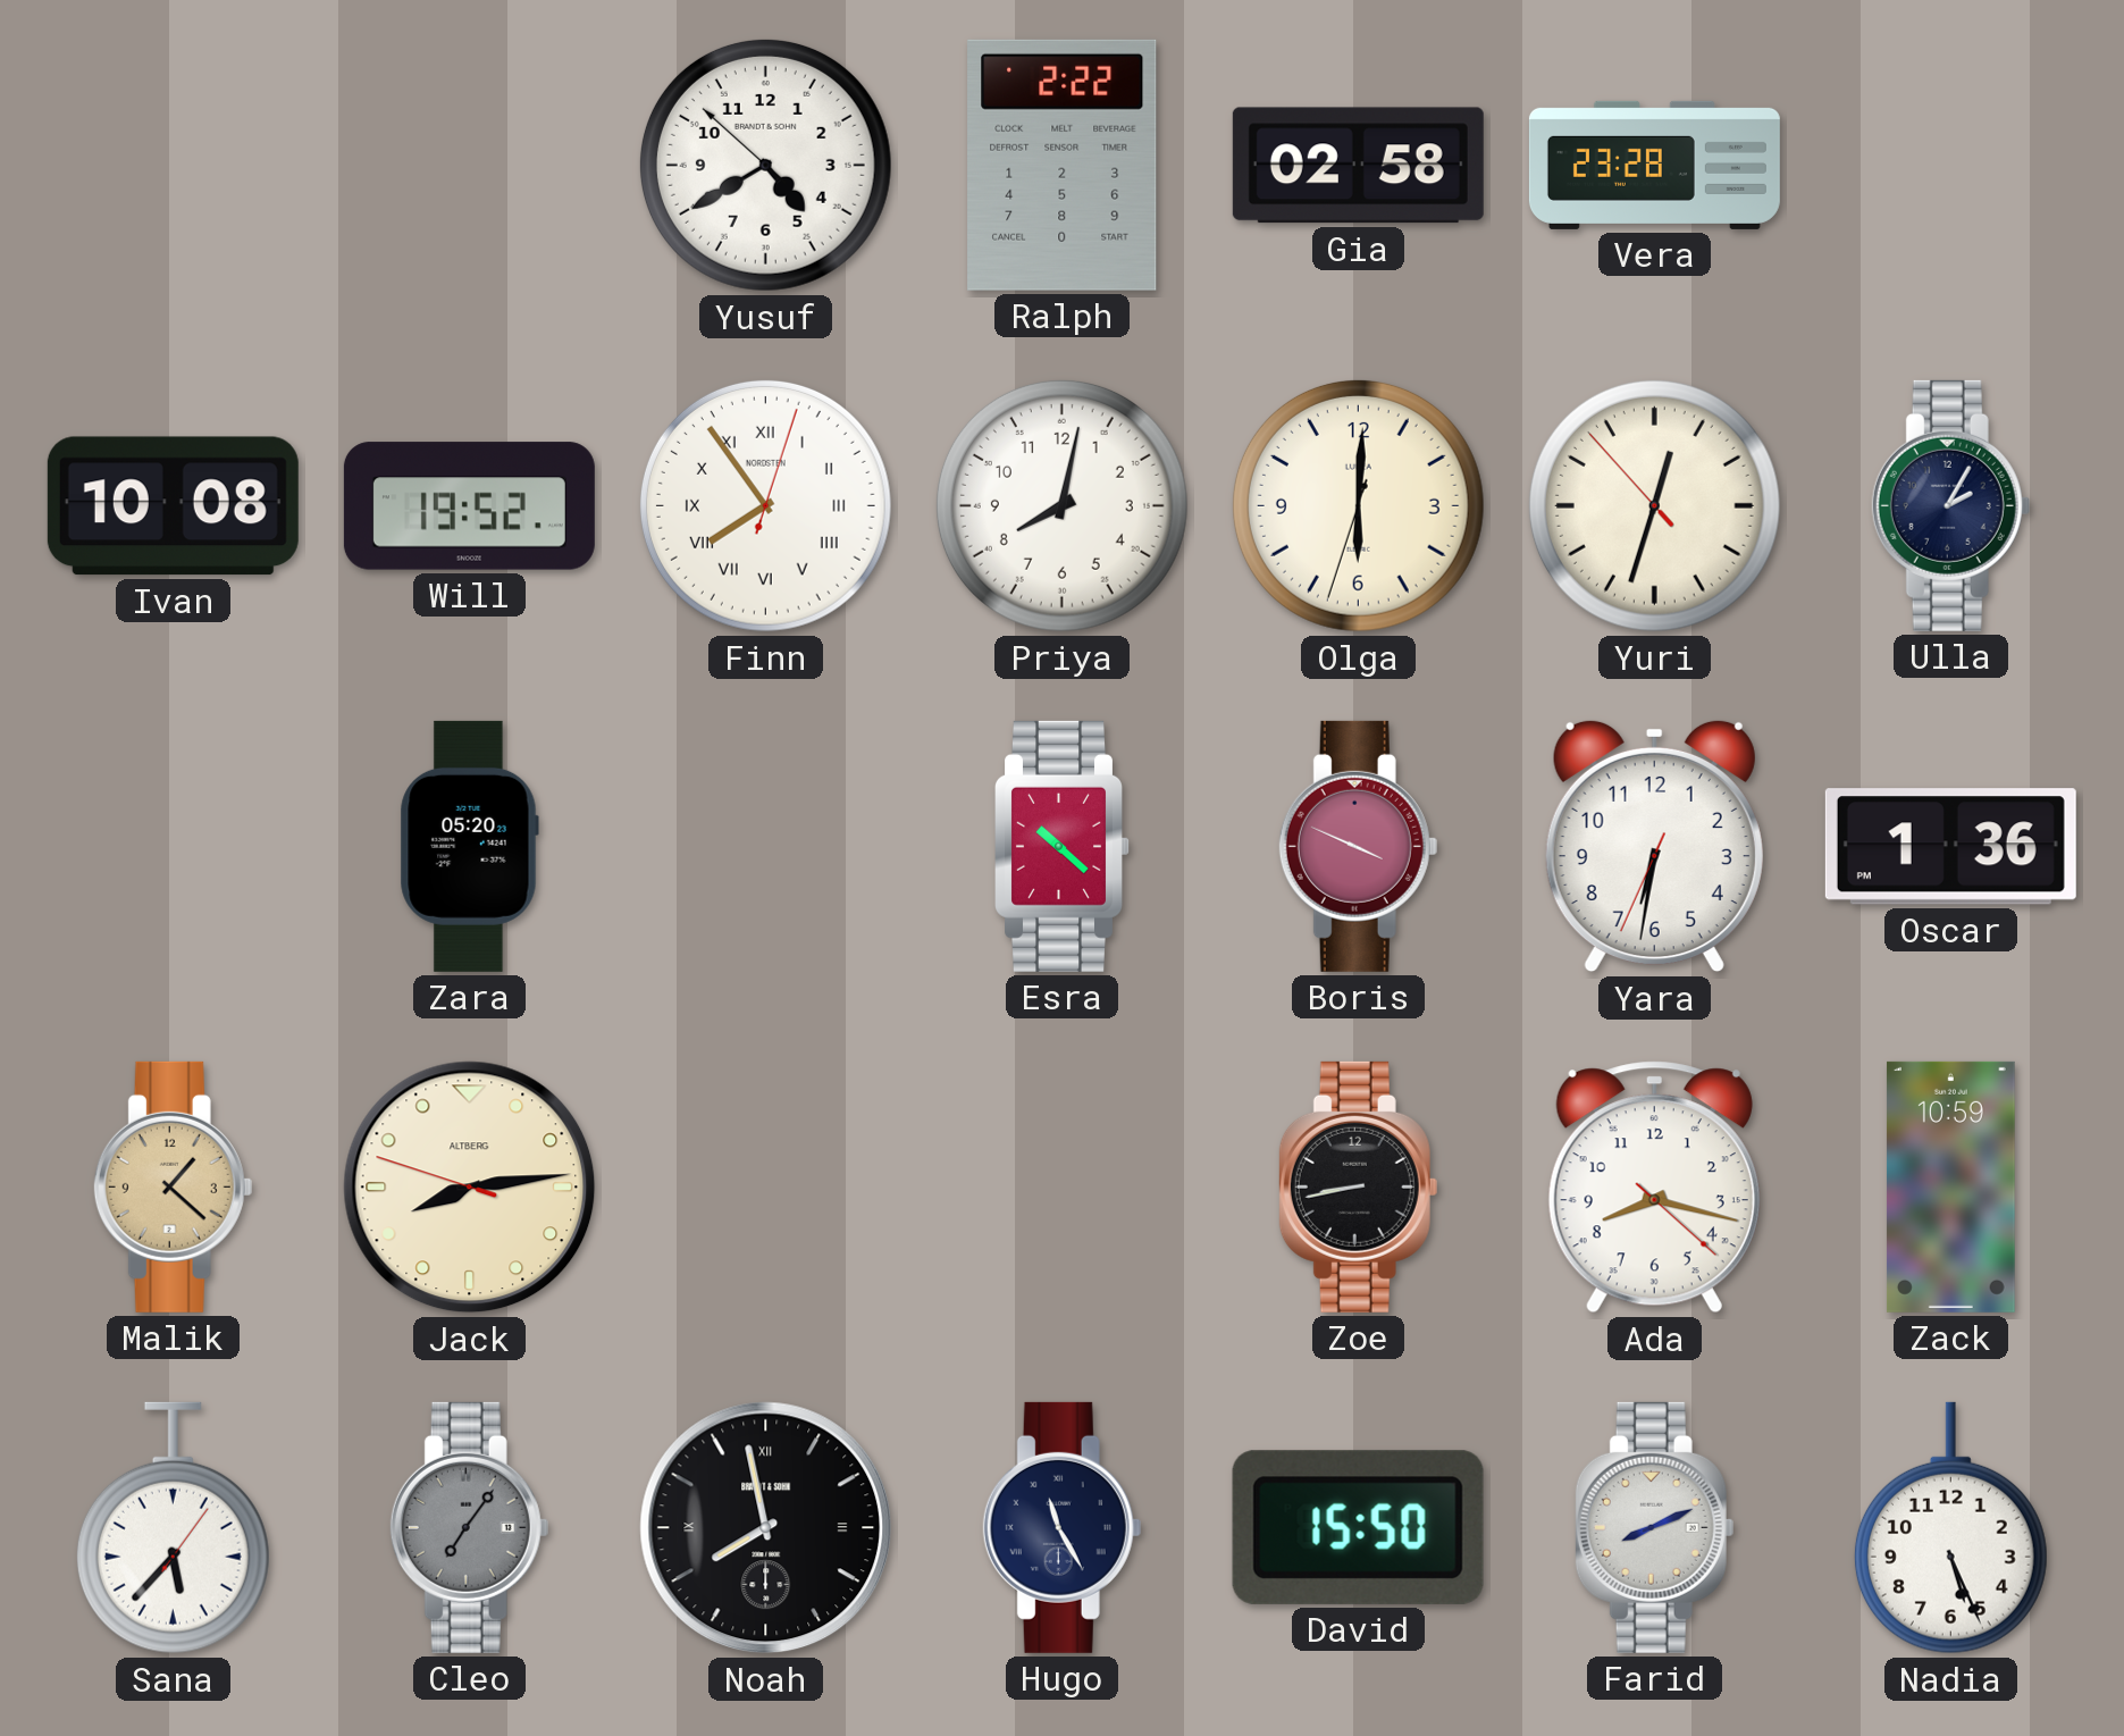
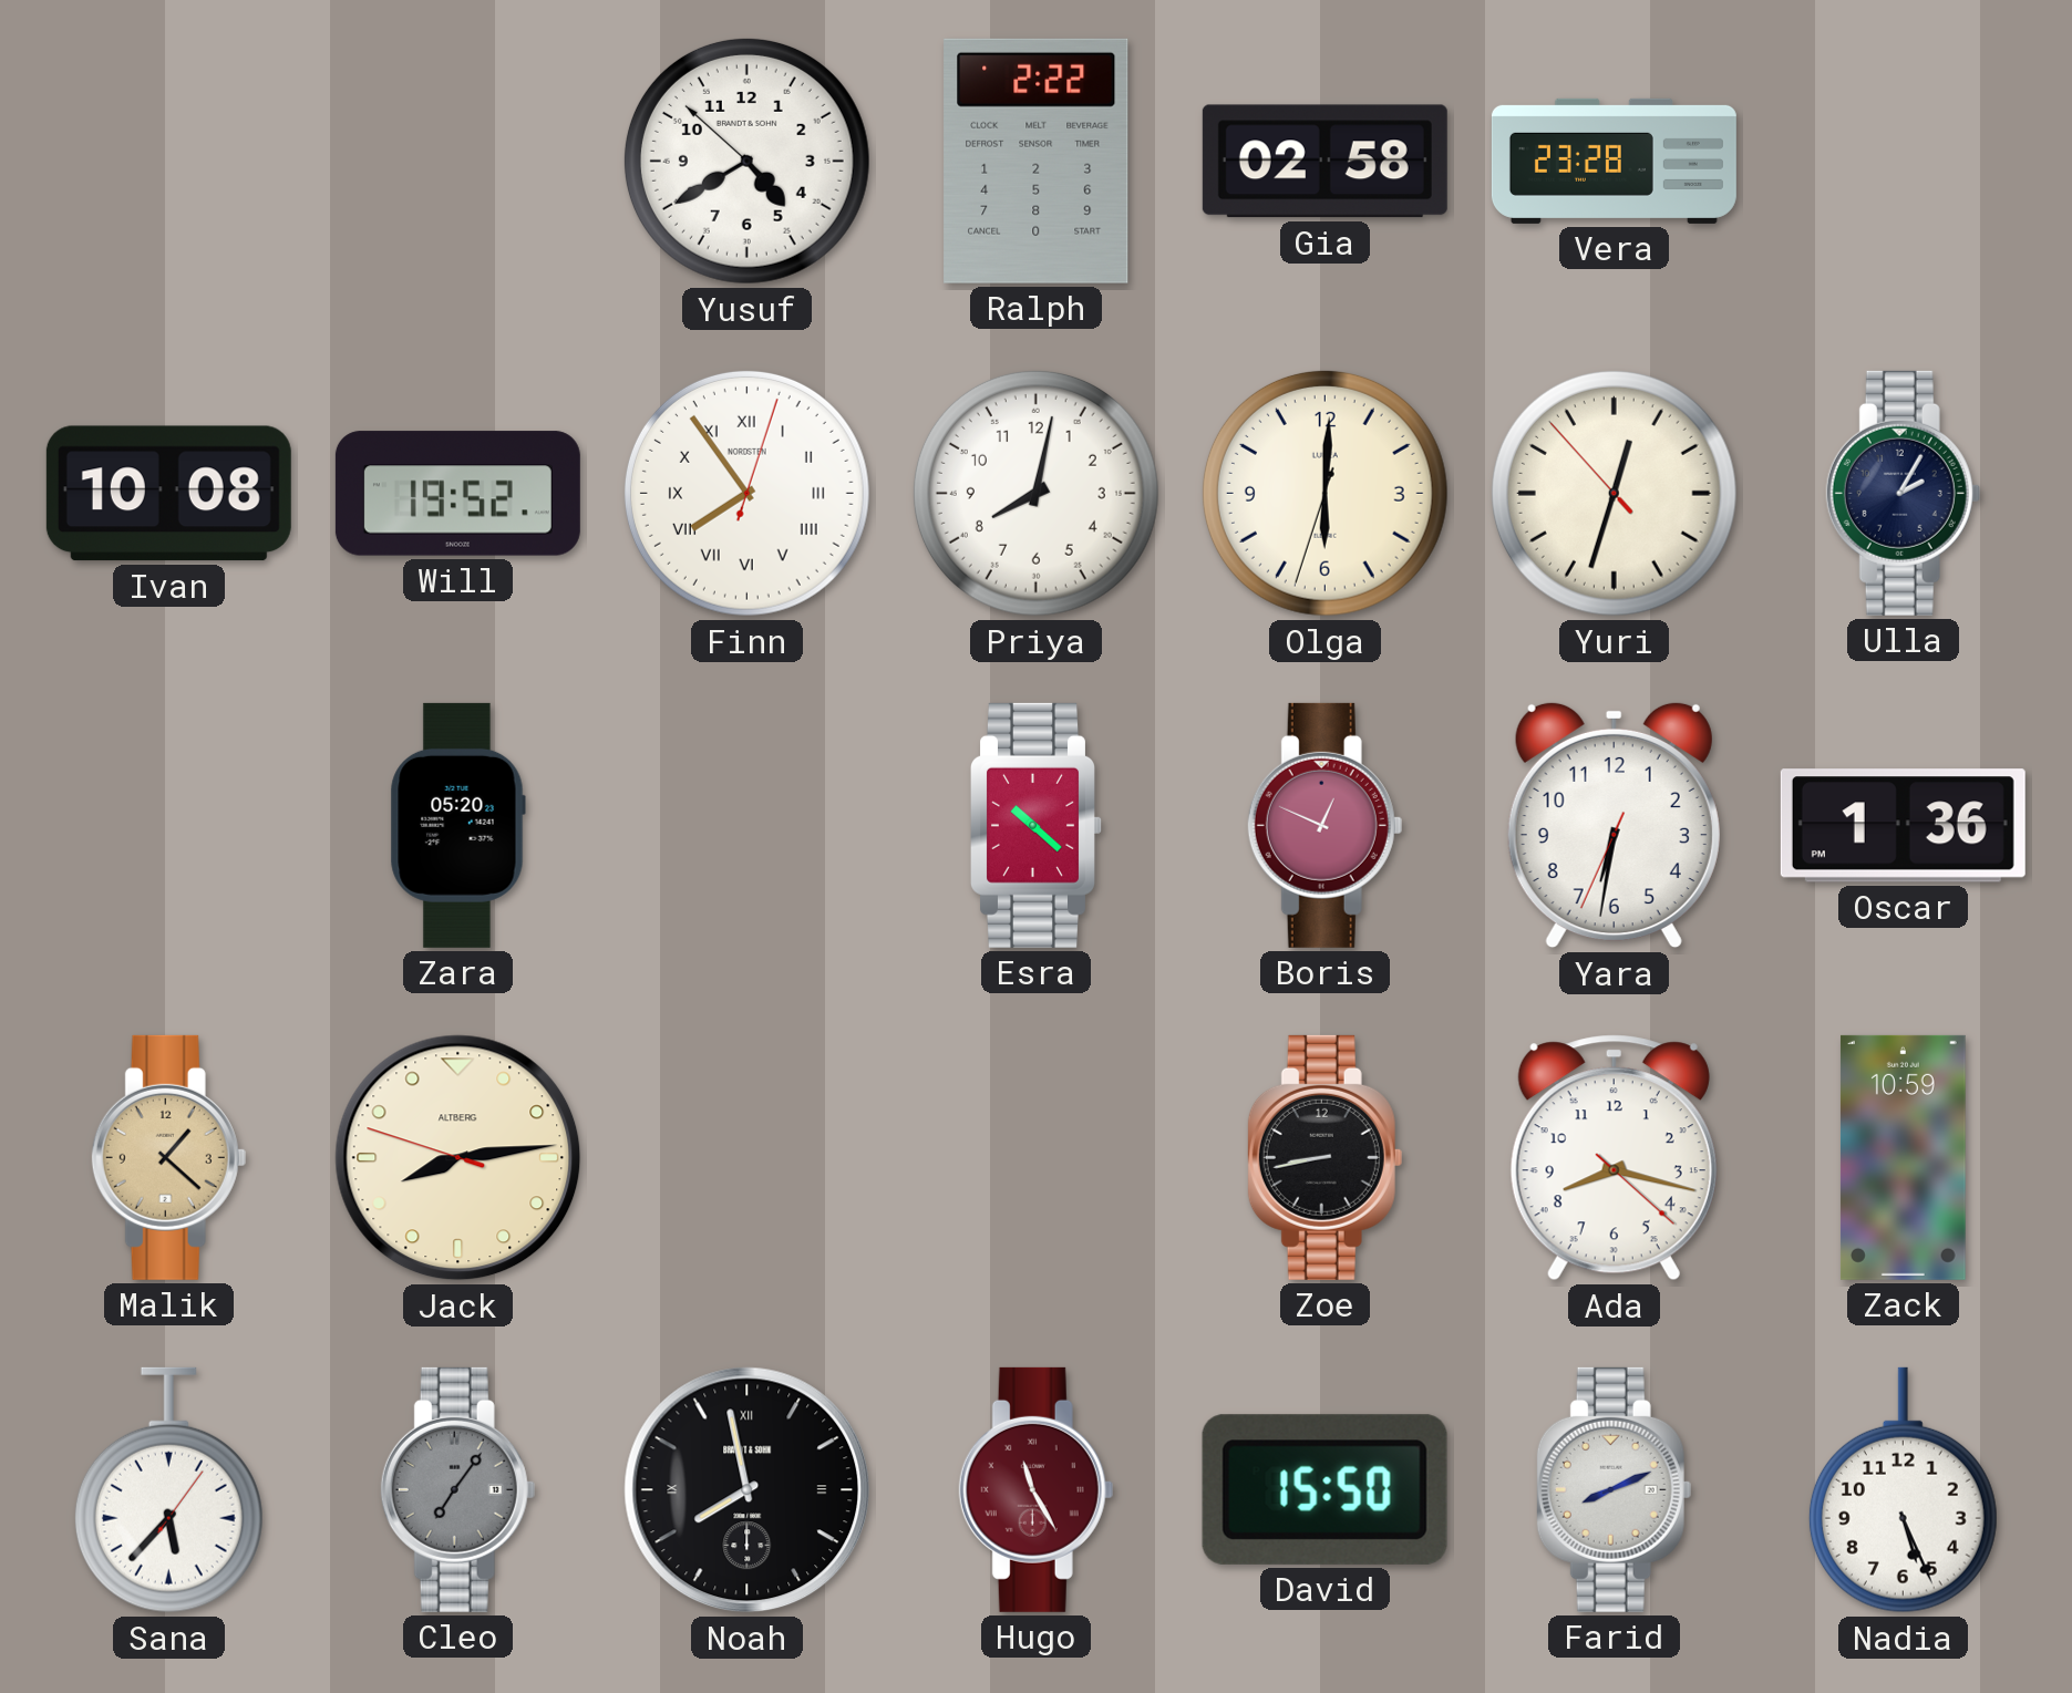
Boris: 3:49 -> 12:49 (1326, 825)
Hugo dial: navy -> burgundy (1037, 1489)
